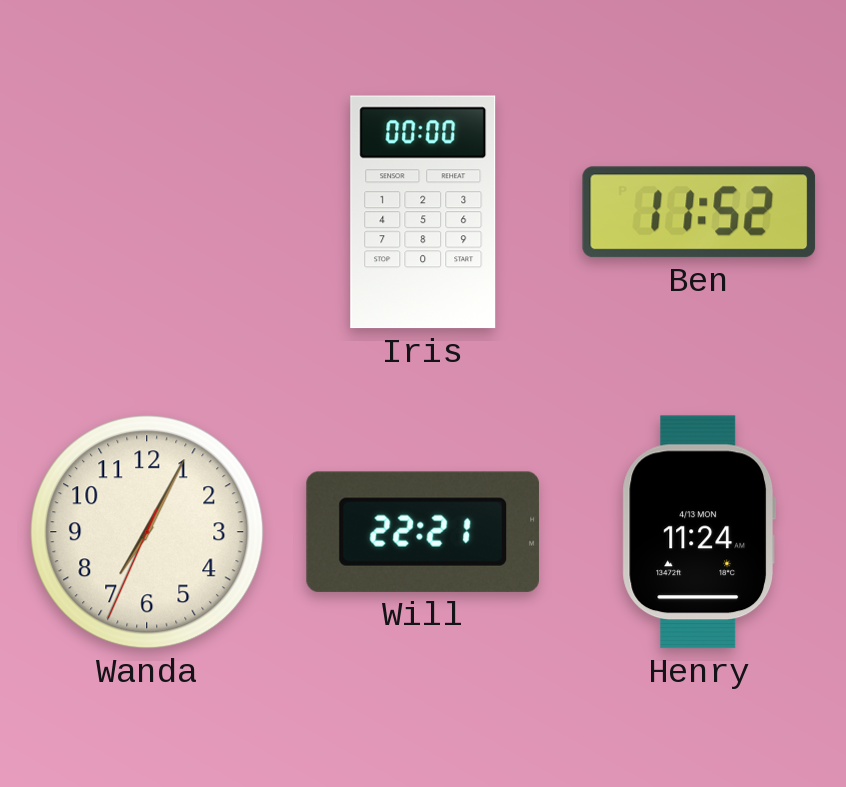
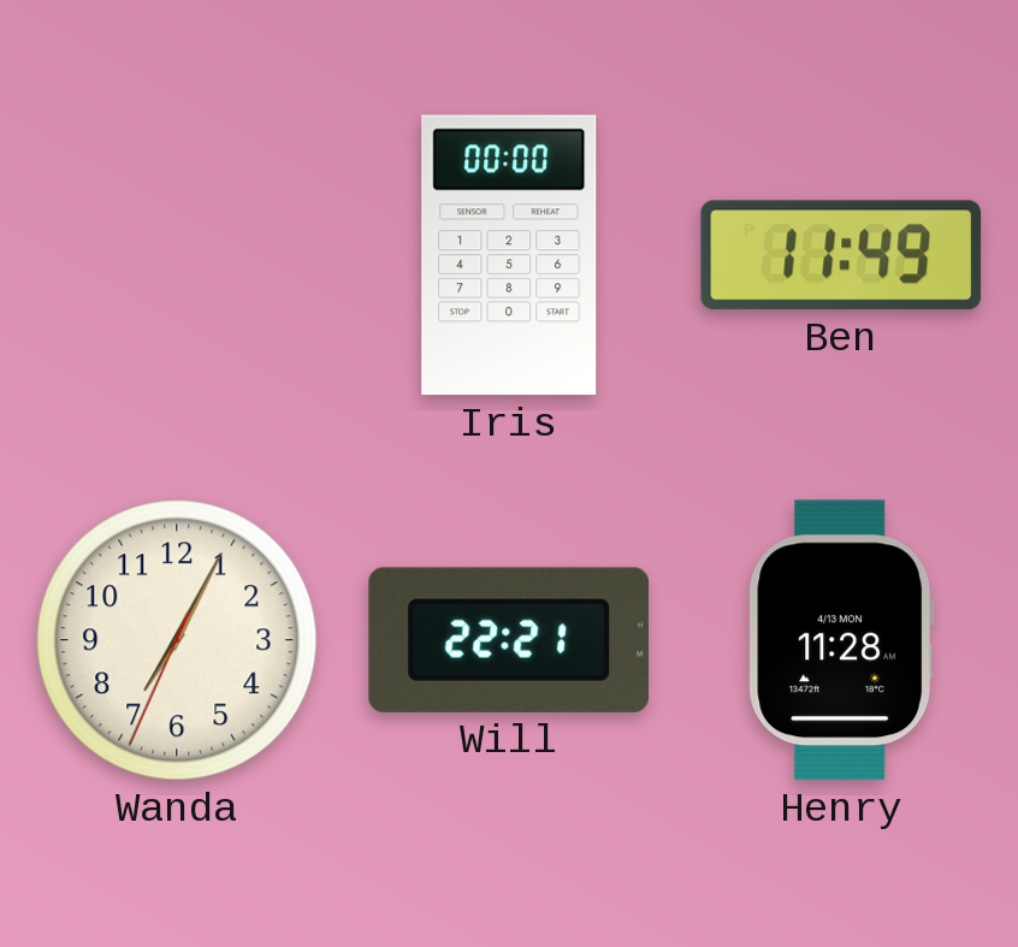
Ben: 11:52 -> 11:49 (841, 255)
Henry: 11:24 -> 11:28 (840, 640)
